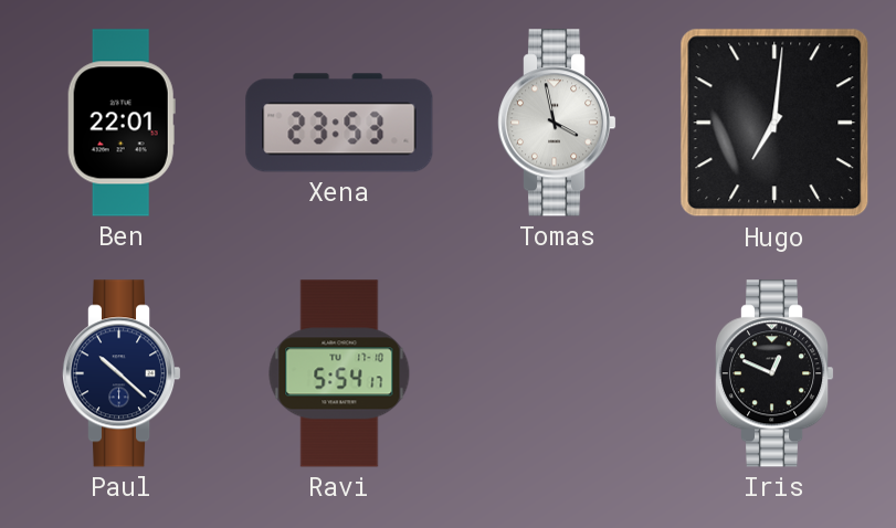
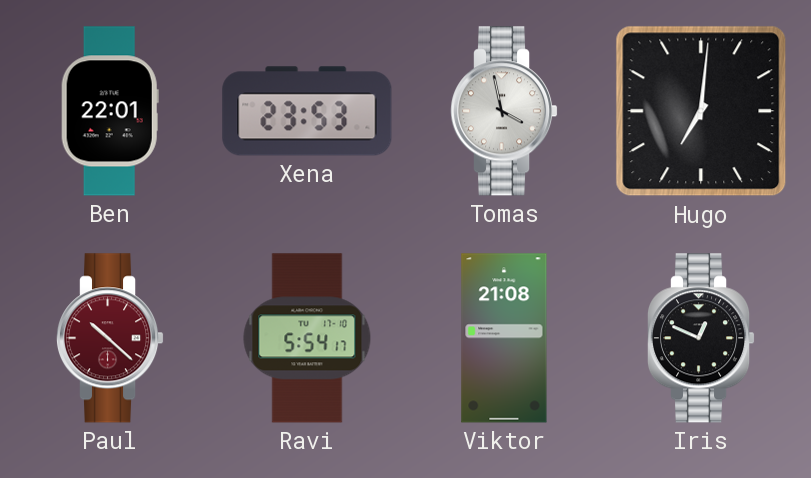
Paul dial: navy -> burgundy (110, 338)
Viktor: none -> 21:08 (504, 338)
